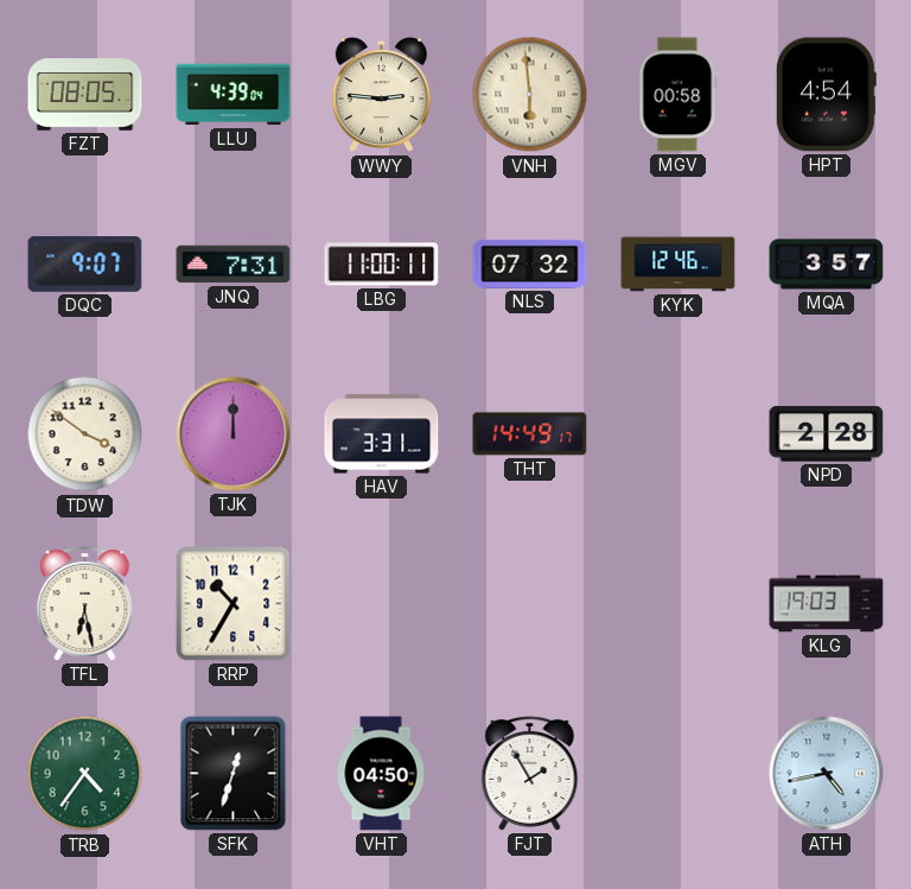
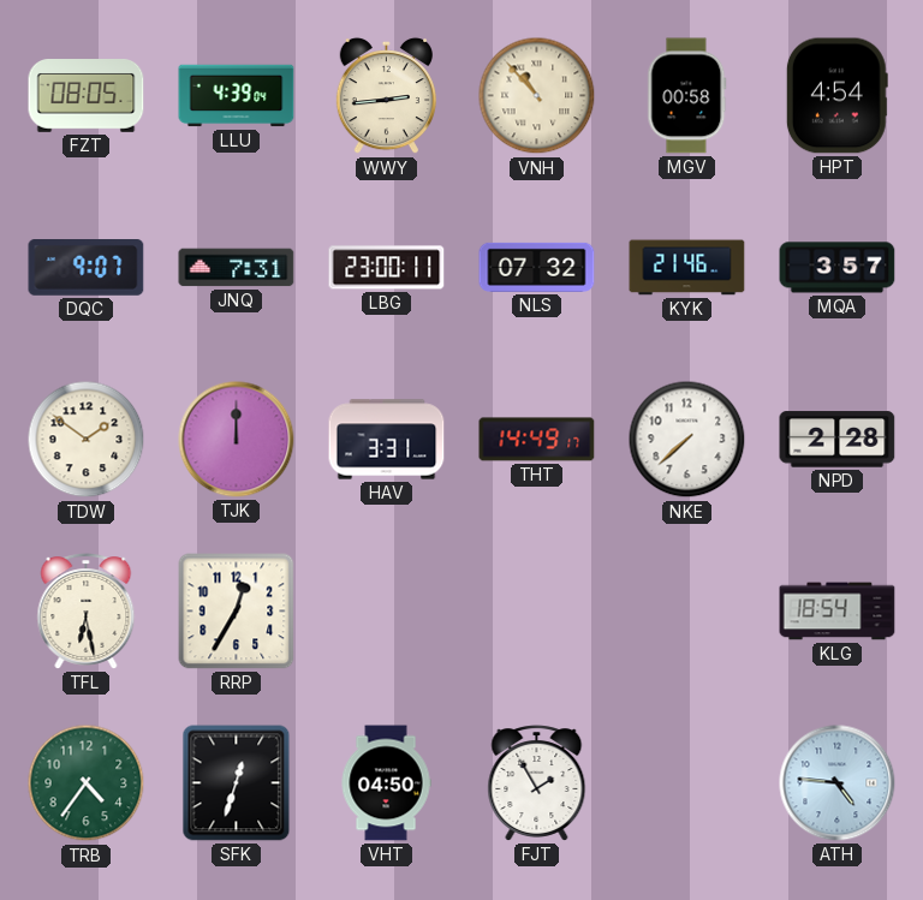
WWY: 2:46 -> 2:44 (386, 96)
VNH: 5:59 -> 10:53 (537, 96)
LBG: 11:00 -> 23:00 (387, 268)
KYK: 12:46 -> 21:46 (687, 268)
TDW: 3:51 -> 1:51 (87, 440)
NKE: none -> 7:38 (687, 440)
RRP: 10:35 -> 12:35 (237, 612)
KLG: 19:03 -> 18:54 (838, 612)
ATH: 4:43 -> 4:46 (838, 783)
